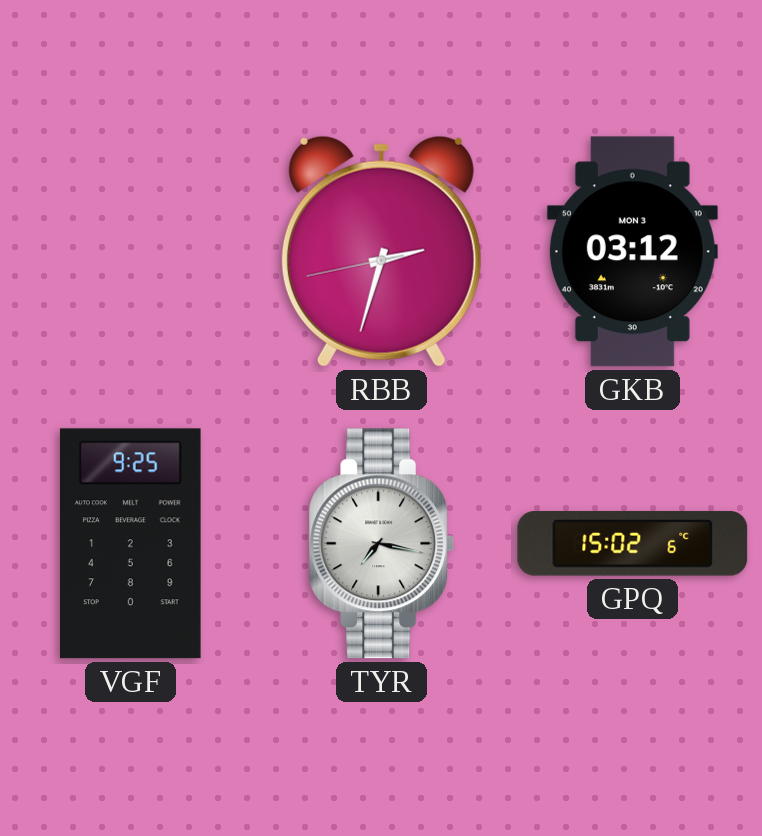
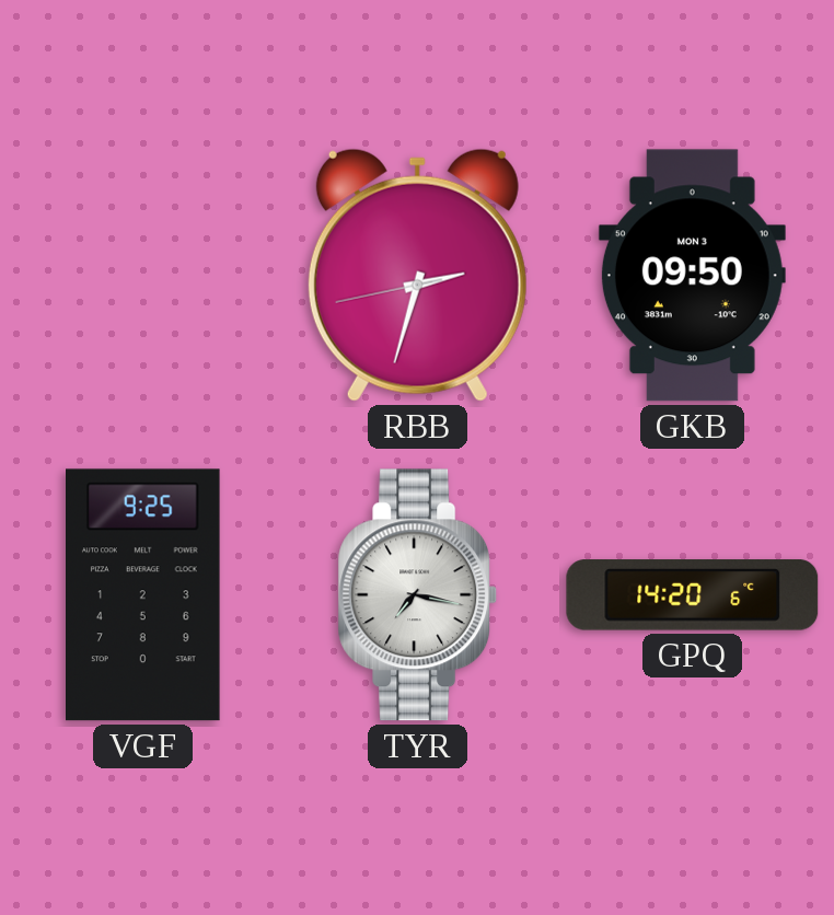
GKB: 03:12 -> 09:50 (692, 276)
GPQ: 15:02 -> 14:20 (693, 595)
